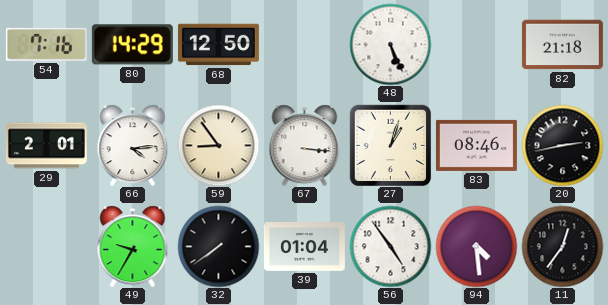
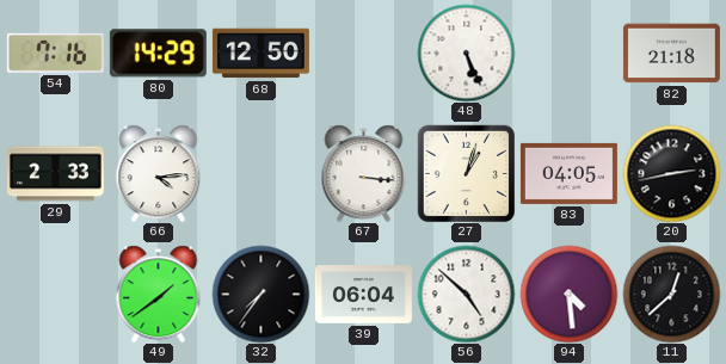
29: 2:01 -> 2:33 (55, 174)
59: 8:54 -> none (218, 145)
83: 08:46 -> 04:05 (568, 173)
49: 9:35 -> 1:39 (159, 294)
32: 7:39 -> 7:36 (260, 294)
39: 01:04 -> 06:04 (363, 295)
56: 4:54 -> 4:52 (466, 294)
11: 12:36 -> 12:38 (671, 294)
